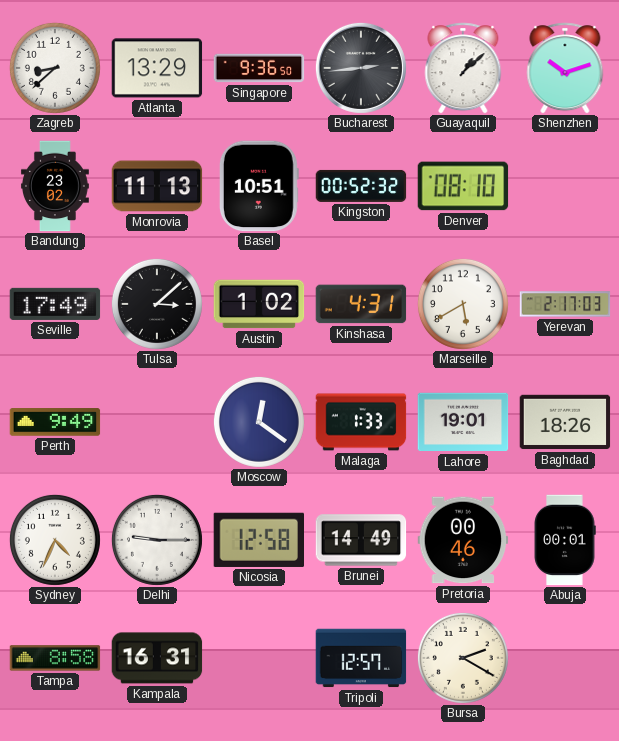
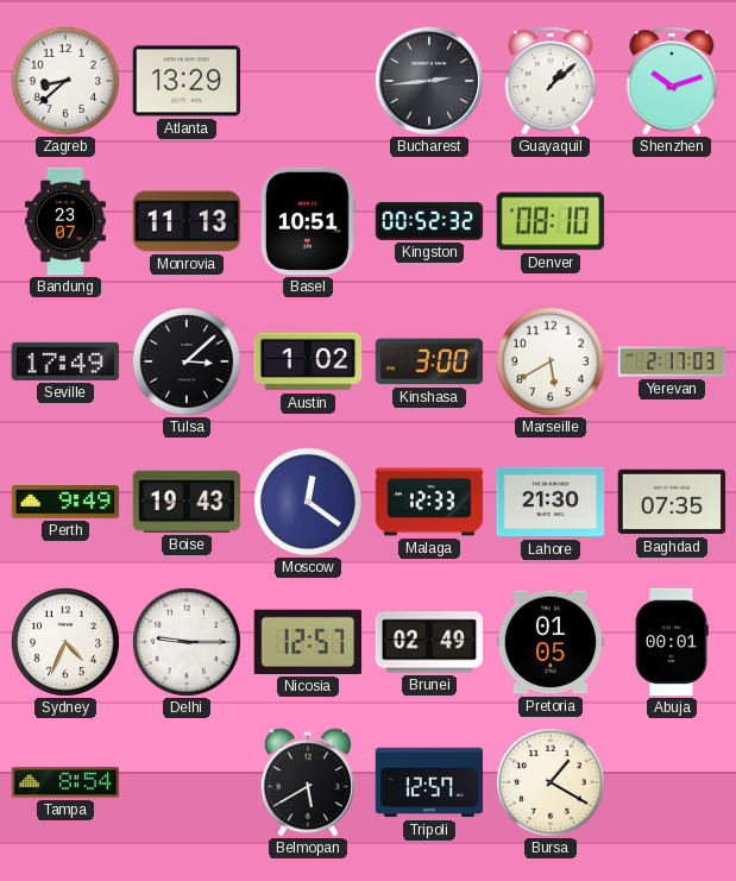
Singapore: 9:36 -> none (259, 68)
Bandung: 23:02 -> 23:07 (65, 221)
Kinshasa: 4:31 -> 3:00 (429, 361)
Boise: none -> 19:43 (187, 502)
Malaga: 1:33 -> 12:33 (429, 502)
Lahore: 19:01 -> 21:30 (551, 502)
Baghdad: 18:26 -> 07:35 (672, 502)
Nicosia: 12:58 -> 12:57 (307, 642)
Brunei: 14:49 -> 02:49 (429, 642)
Pretoria: 00:46 -> 01:05 (551, 642)
Tampa: 8:58 -> 8:54 (65, 782)
Kampala: 16:31 -> none (157, 658)
Belmopan: none -> 5:40 (308, 782)
Bursa: 2:20 -> 1:20 (551, 782)
